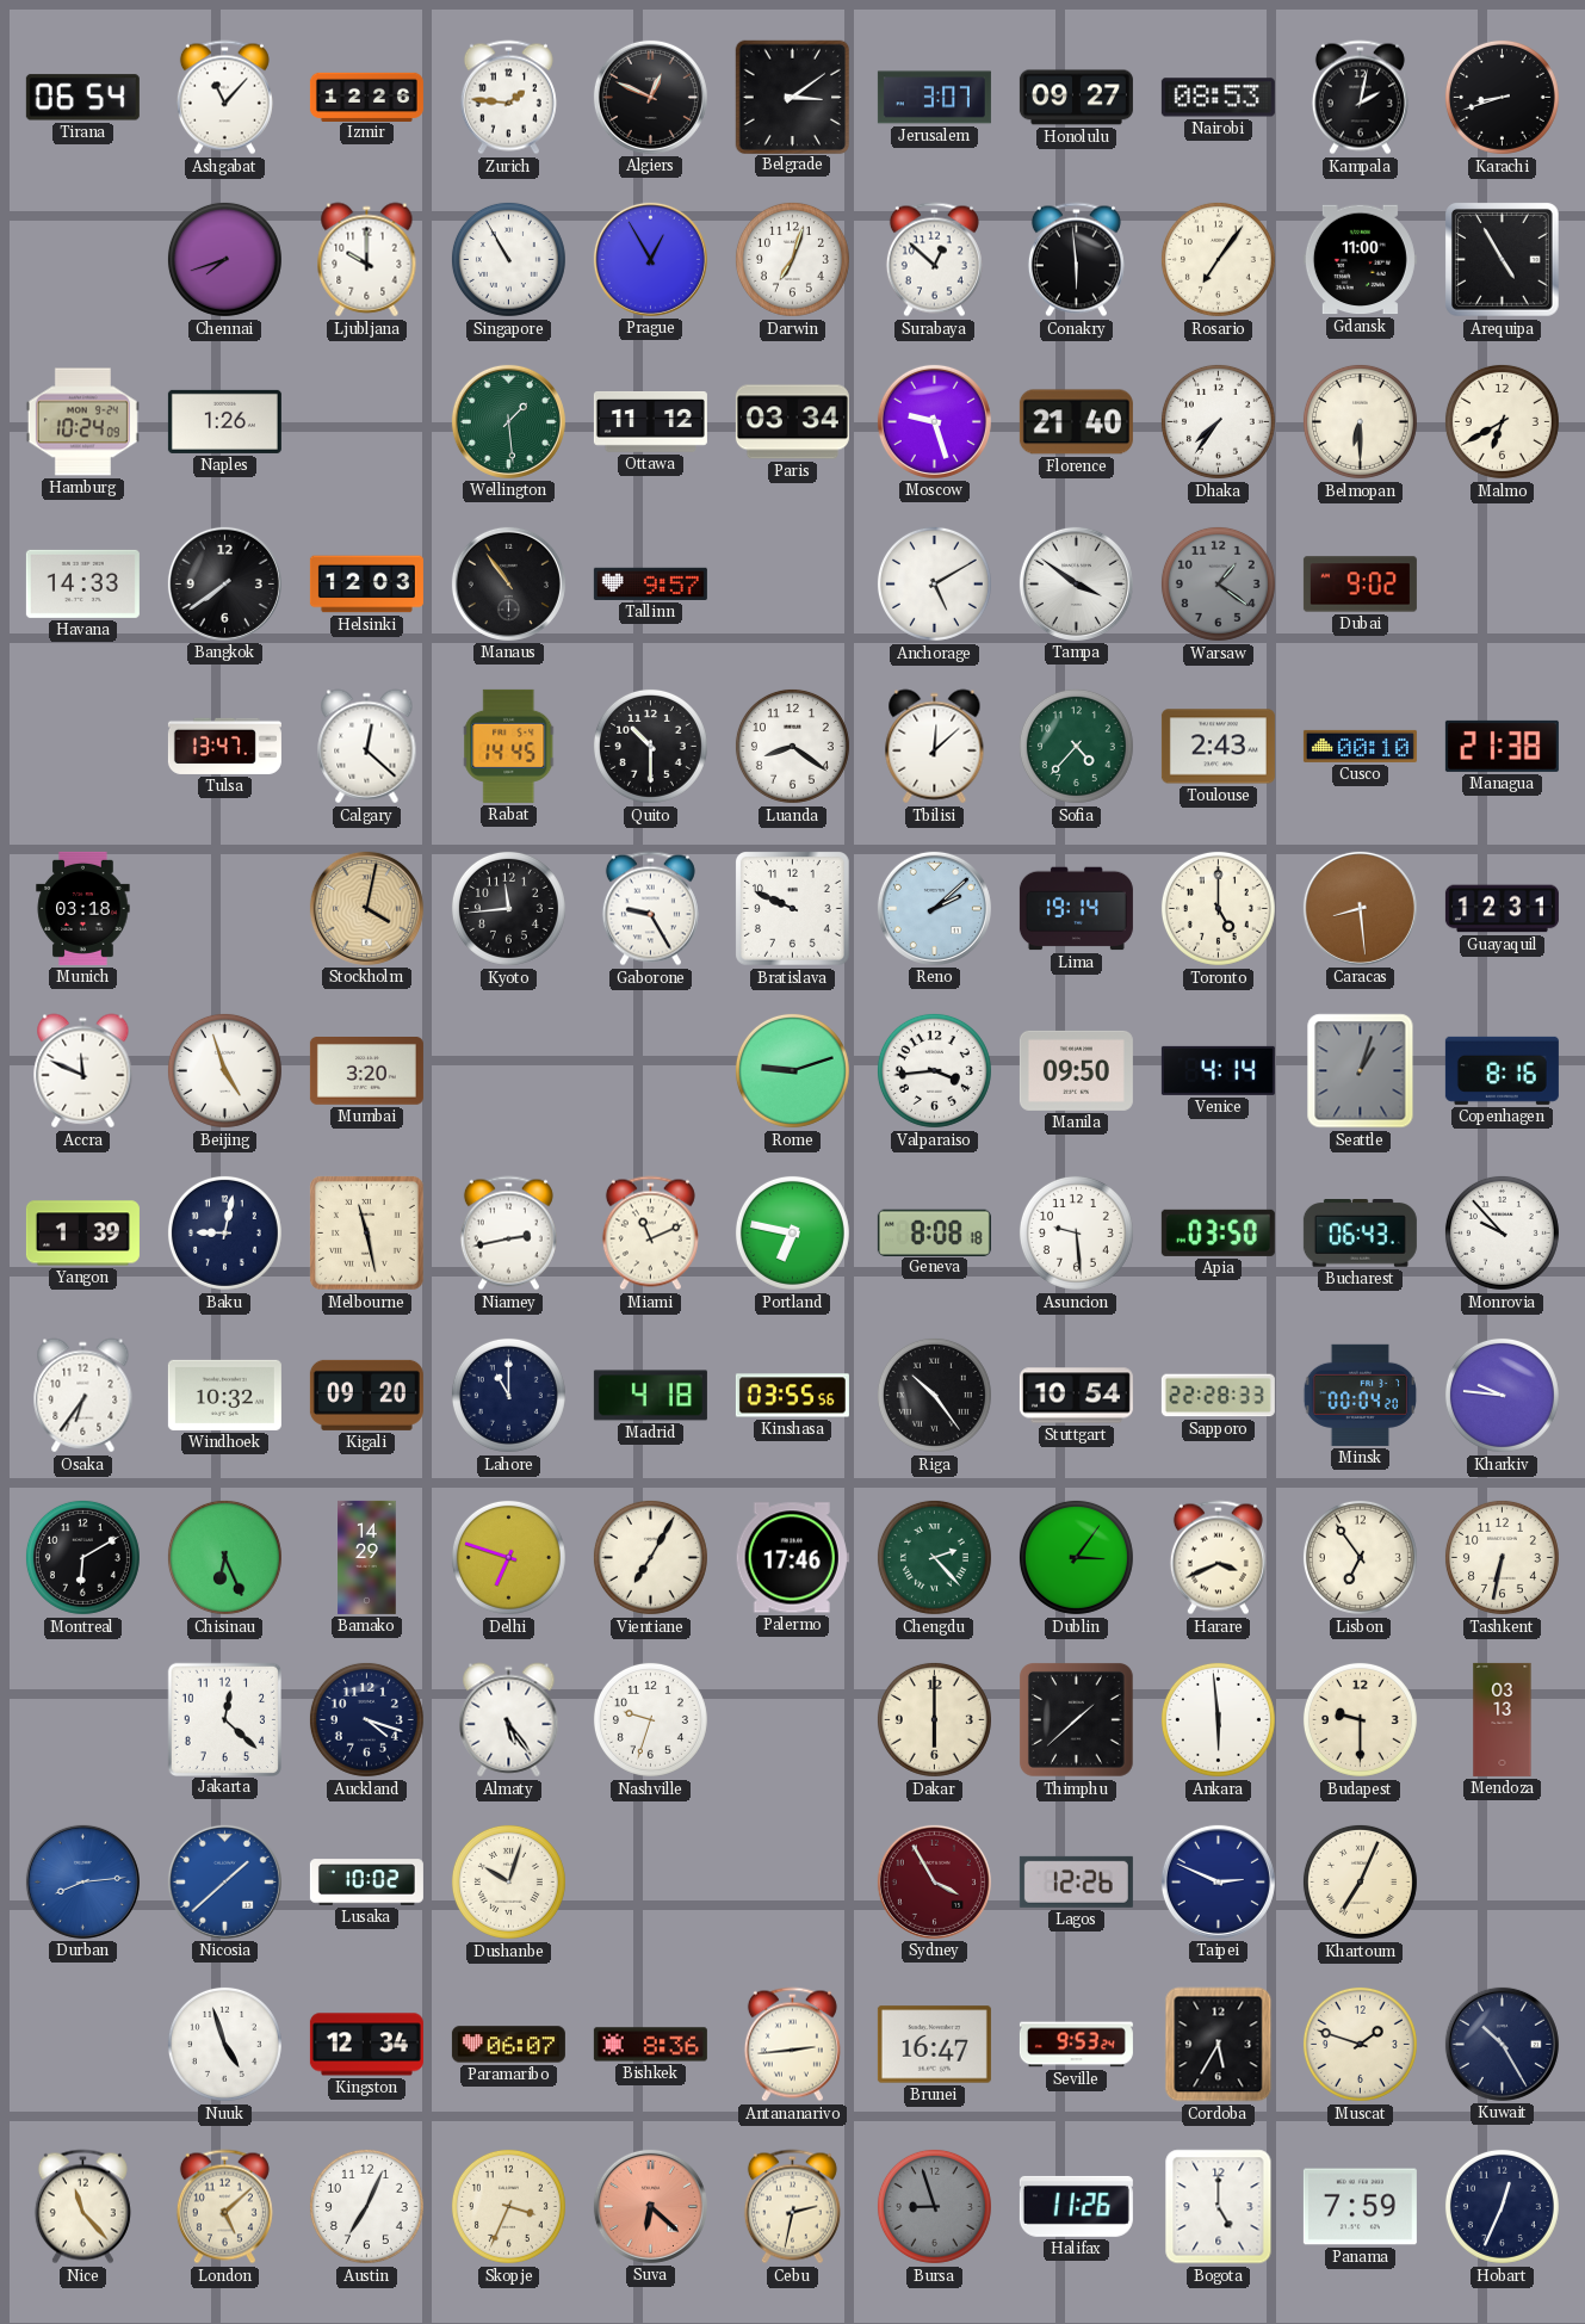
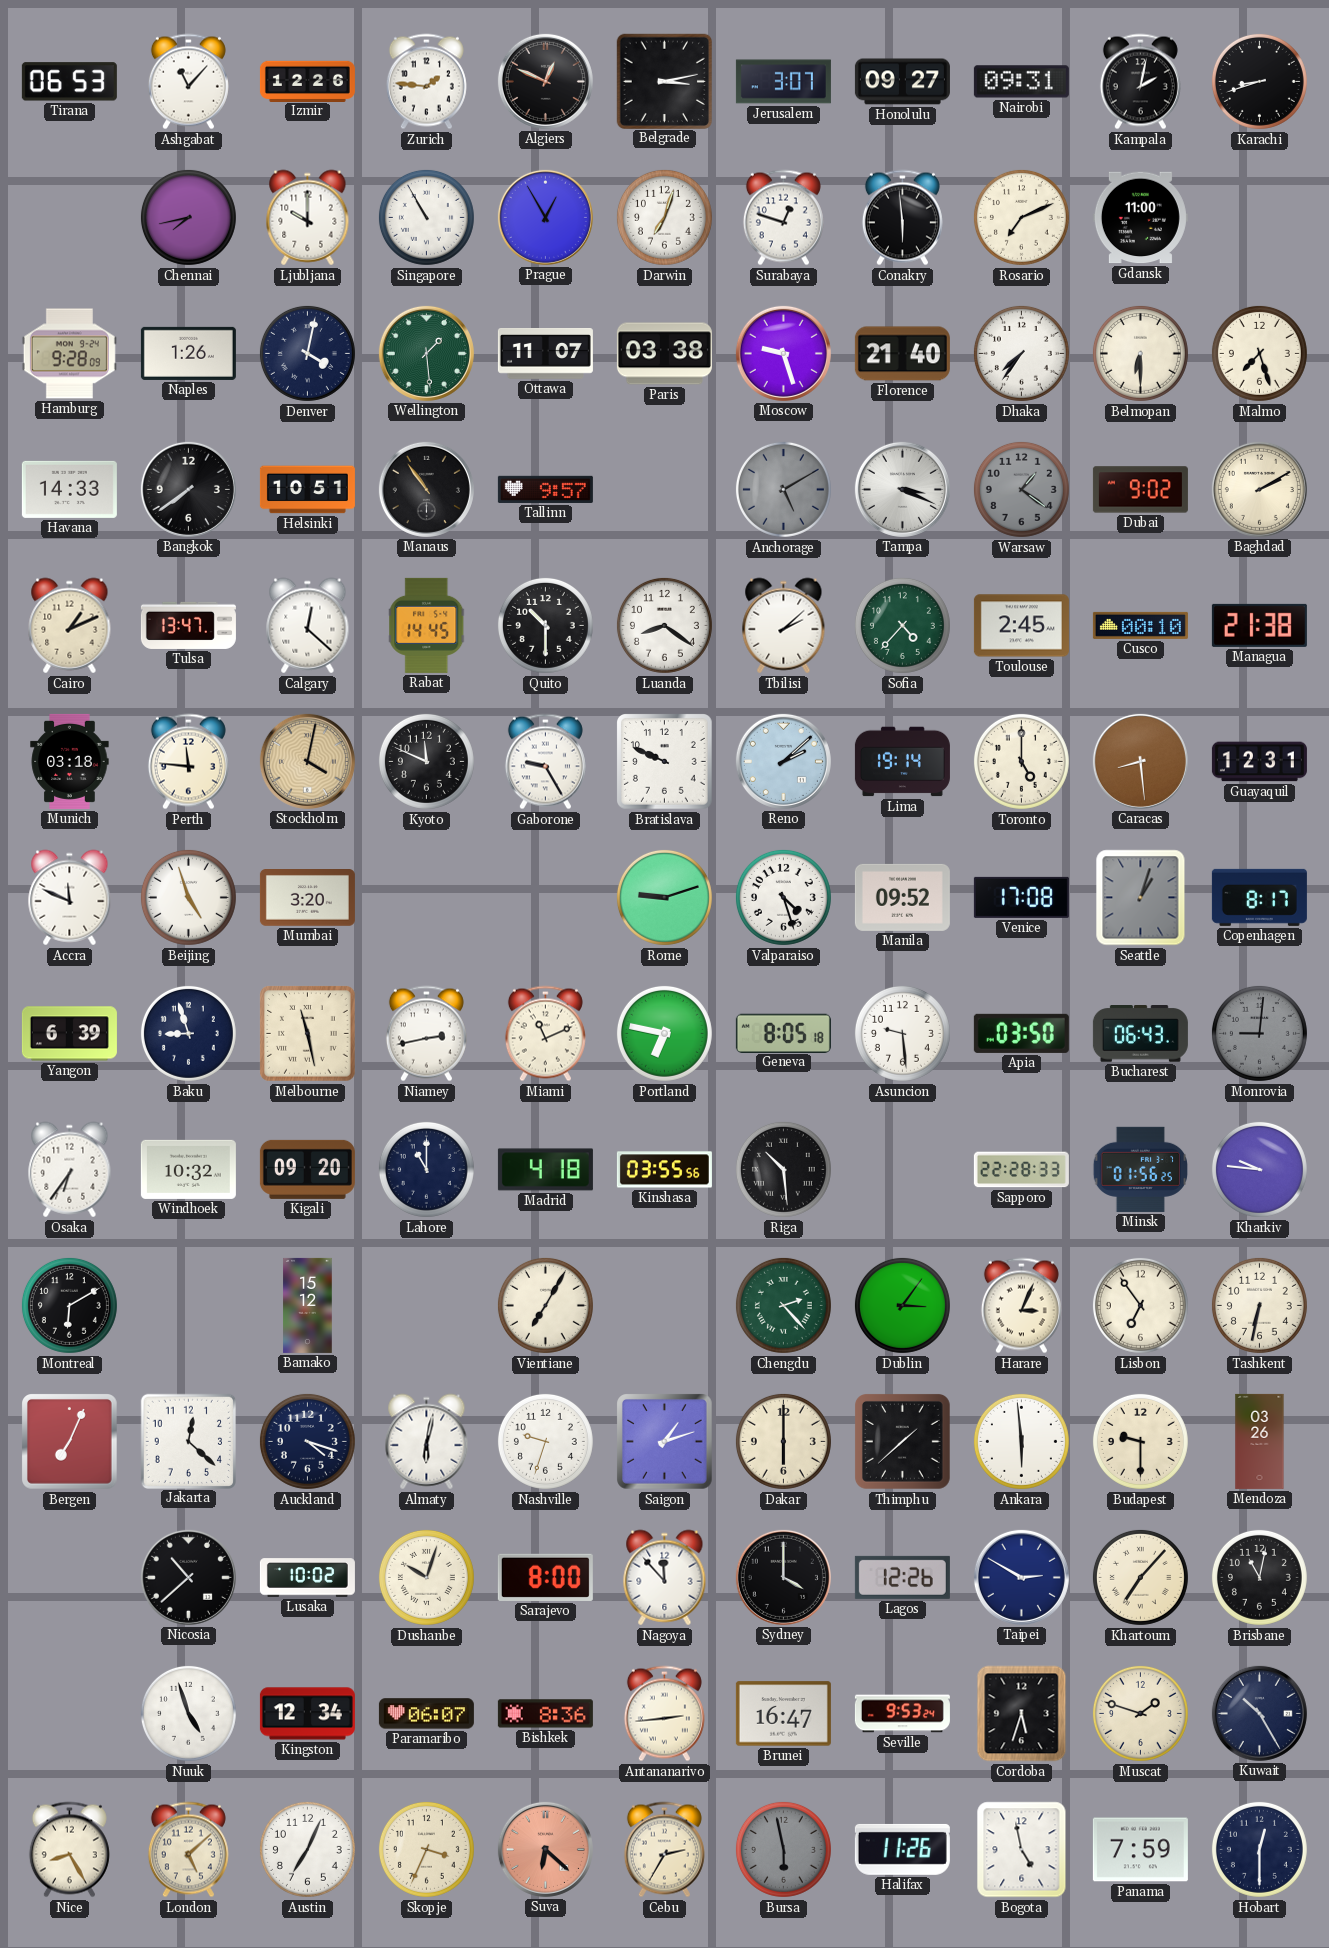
Tirana: 06:54 -> 06:53 (69, 82)
Belgrade: 3:09 -> 3:13 (664, 81)
Nairobi: 08:53 -> 09:31 (1021, 82)
Chennai: 7:42 -> 7:43 (188, 217)
Surabaya: 12:52 -> 12:48 (783, 218)
Rosario: 7:06 -> 7:11 (1021, 217)
Arequipa: 4:55 -> none (1503, 260)
Hamburg: 10:24 -> 9:28 (69, 354)
Denver: none -> 4:02 (307, 353)
Ottawa: 11:12 -> 11:07 (545, 354)
Paris: 03:34 -> 03:38 (664, 354)
Malmo: 6:40 -> 7:27 (1259, 353)
Helsinki: 12:03 -> 10:51 (307, 490)
Anchorage dial: white -> grey (783, 489)
Tampa: 3:51 -> 3:19 (902, 489)
Baghdad: none -> 2:10 (1259, 489)
Cairo: none -> 1:11 (70, 626)
Tbilisi: 12:08 -> 2:08 (784, 626)
Toulouse: 2:43 -> 2:45 (1021, 626)
Perth: none -> 11:46 (188, 762)
Kyoto: 11:44 -> 11:49 (426, 761)
Valparaiso: 3:44 -> 4:27 (783, 897)
Manila: 09:50 -> 09:52 (902, 897)
Venice: 4:14 -> 17:08 (1021, 897)
Copenhagen: 8:16 -> 8:17 (1259, 897)
Yangon: 1:39 -> 6:39 (69, 1034)
Baku: 9:02 -> 8:57 (188, 1033)
Geneva: 8:08 -> 8:05 (783, 1033)
Monrovia: 9:53 -> 9:01 (1259, 1033)
Monrovia dial: white -> grey (1259, 1033)
Riga: 10:24 -> 10:29 (783, 1169)
Stuttgart: 10:54 -> none (1076, 1396)
Minsk: 00:04 -> 01:56 (1140, 1169)
Chisinau: 6:26 -> none (224, 1557)
Bamako: 14:29 -> 15:12 (308, 1305)
Delhi: 6:48 -> none (508, 1557)
Palermo: 17:46 -> none (792, 1558)
Harare: 3:41 -> 3:04 (1021, 1306)
Bergen: none -> 7:04 (70, 1442)
Almaty: 5:24 -> 6:02 (427, 1442)
Saigon: none -> 1:12 (665, 1442)
Mendoza: 03:13 -> 03:26 (1260, 1441)
Durban: 8:14 -> none (82, 1881)
Nicosia: 1:38 -> 10:38 (188, 1577)
Nicosia dial: blue -> black (188, 1577)
Sarajevo: none -> 8:00 (545, 1577)
Nagoya: none -> 11:53 (665, 1578)
Sydney: 3:55 -> 4:00 (783, 1577)
Sydney dial: burgundy -> black (783, 1577)
Taipei: 2:49 -> 2:50 (1021, 1577)
Khartoum: 7:04 -> 7:07 (1140, 1577)
Brisbane: none -> 11:02 (1259, 1577)
Cordoba: 5:35 -> 5:33 (1022, 1714)
Nice: 11:23 -> 8:25 (69, 1850)
Cebu: 2:32 -> 2:35 (664, 1850)
Bursa: 8:57 -> 5:58 (783, 1849)
Bogota: 5:00 -> 4:58 (1022, 1850)
Hobart: 12:34 -> 12:30 (1259, 1849)
